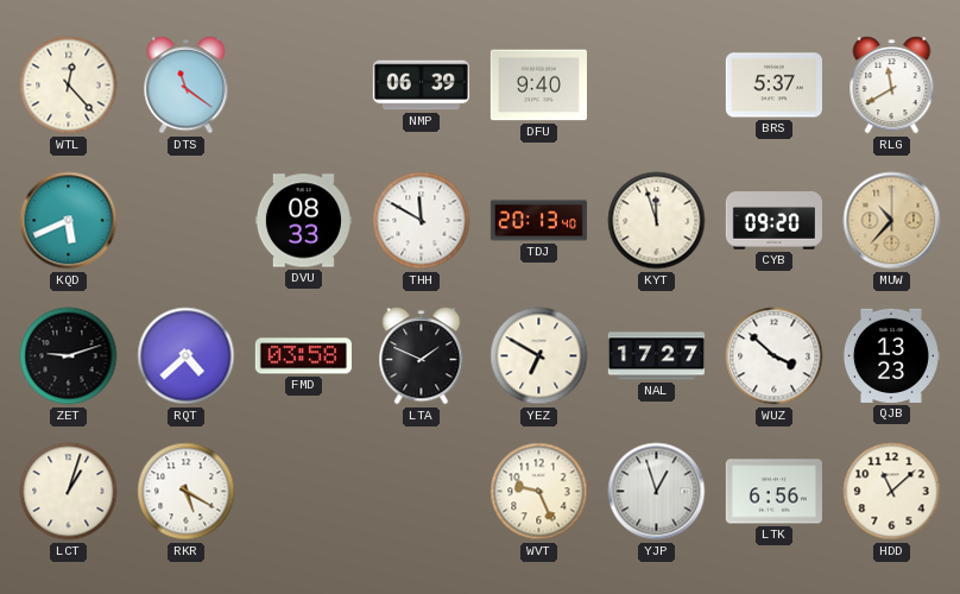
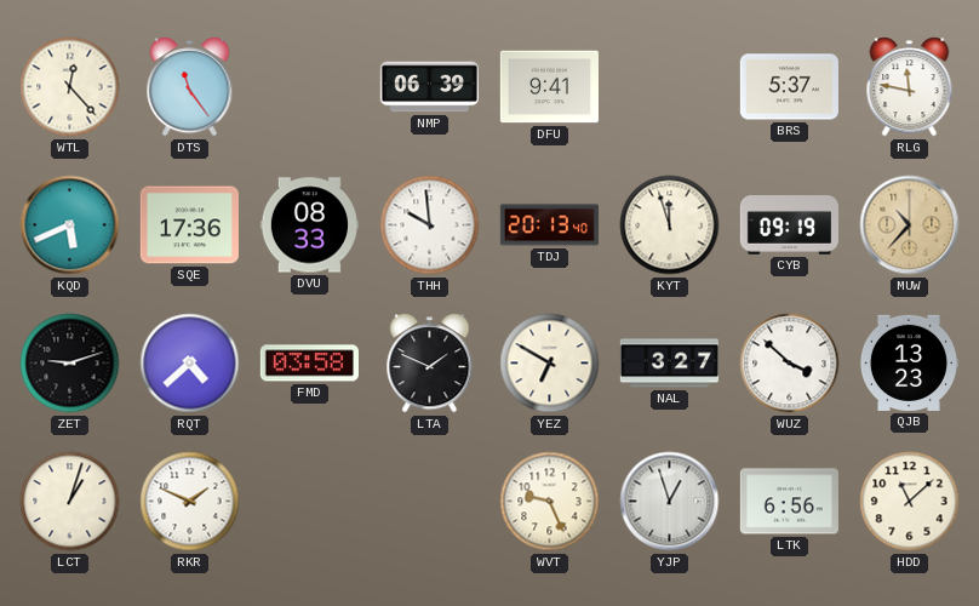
DTS: 11:21 -> 11:24 (190, 87)
DFU: 9:40 -> 9:41 (549, 87)
RLG: 11:40 -> 11:47 (910, 87)
SQE: none -> 17:36 (189, 225)
THH: 11:50 -> 9:59 (430, 225)
CYB: 09:20 -> 09:19 (789, 225)
NAL: 17:27 -> 3:27 (669, 364)
RKR: 5:20 -> 1:49 (190, 502)
